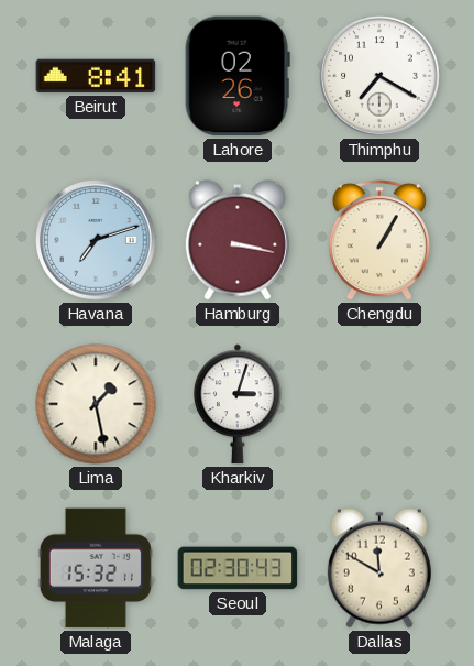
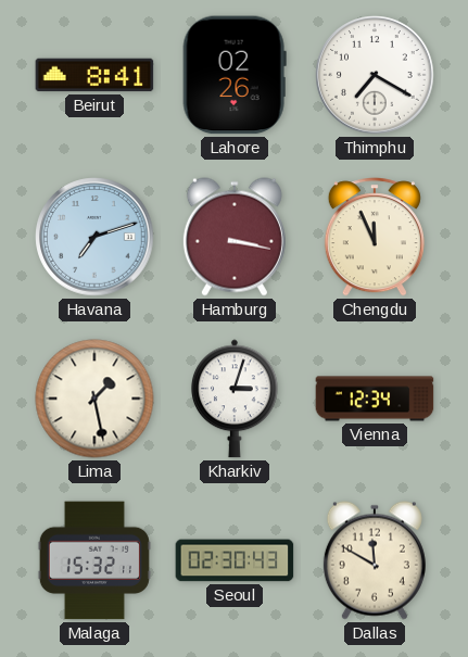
Chengdu: 1:05 -> 11:56 (375, 237)
Vienna: none -> 12:34 (375, 399)
